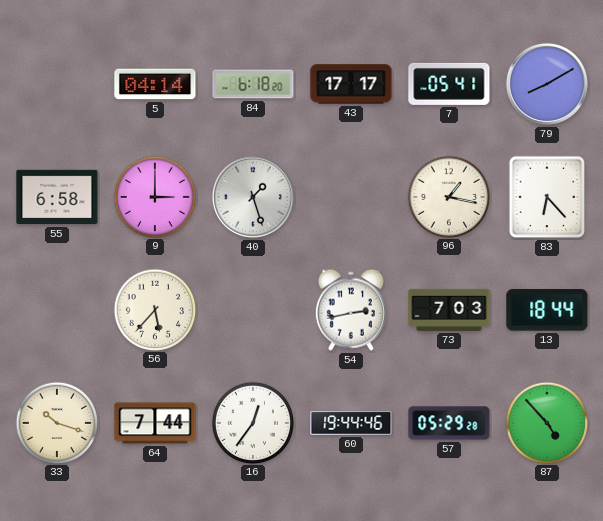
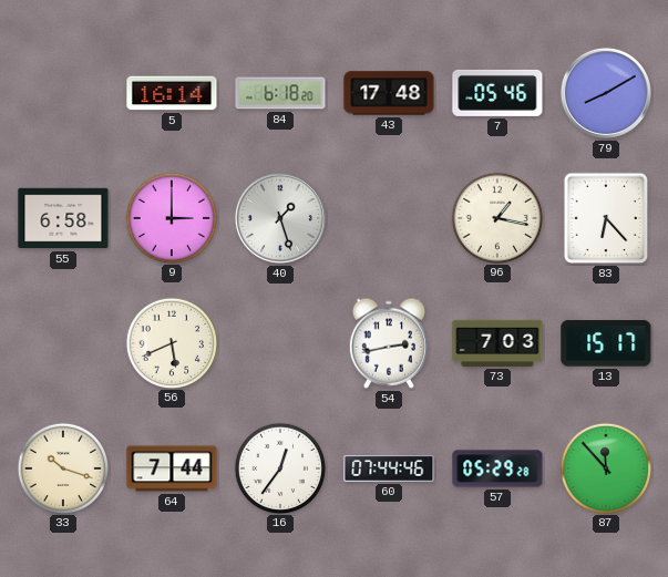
5: 04:14 -> 16:14 (172, 93)
43: 17:17 -> 17:48 (389, 93)
7: 05:41 -> 05:46 (497, 93)
56: 5:37 -> 5:41 (171, 342)
13: 18:44 -> 15:17 (606, 343)
60: 19:44 -> 07:44 (389, 468)
87: 4:53 -> 11:53 (605, 467)
